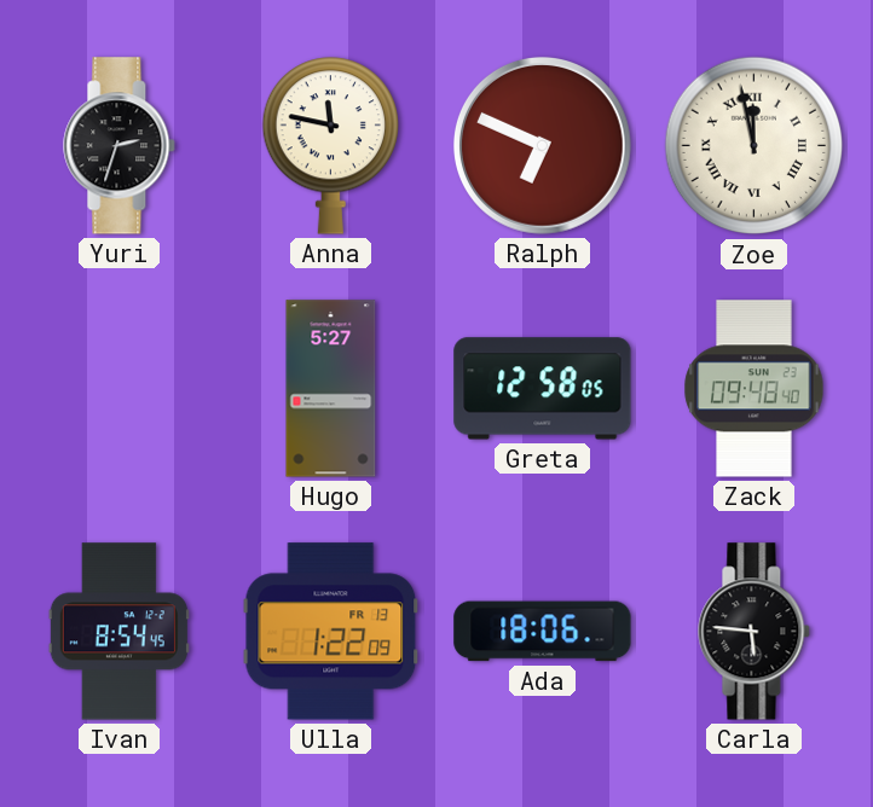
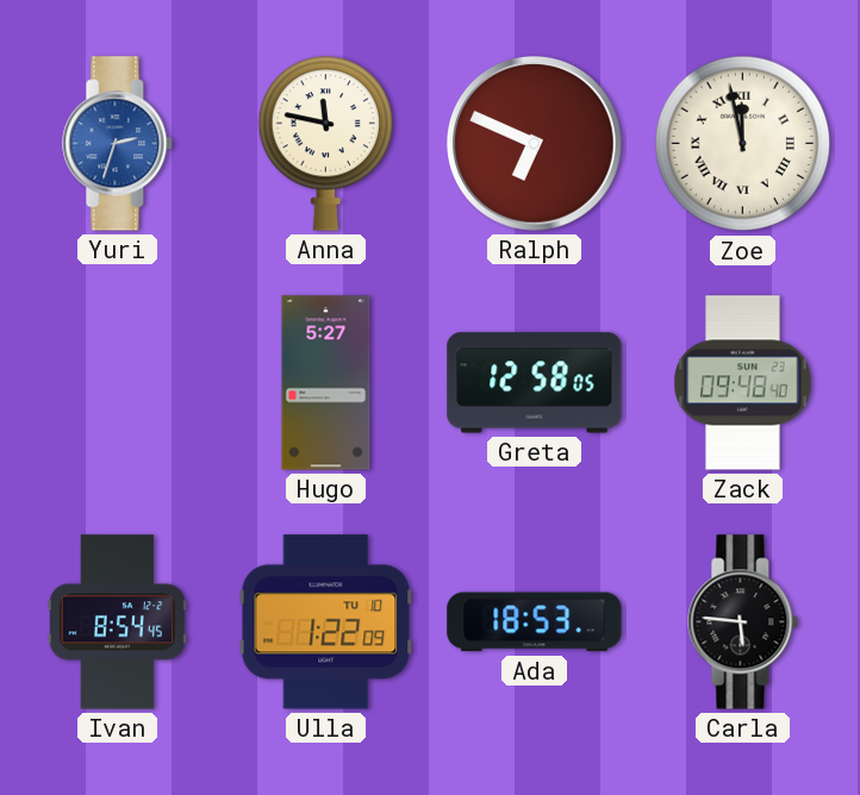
Yuri dial: black -> blue (118, 144)
Ulla date: FR 13 -> TU 10 (326, 622)
Ada: 18:06 -> 18:53 (535, 622)
